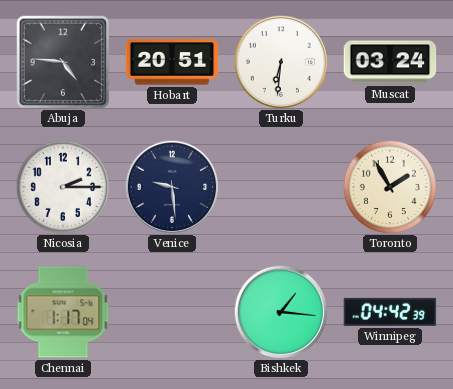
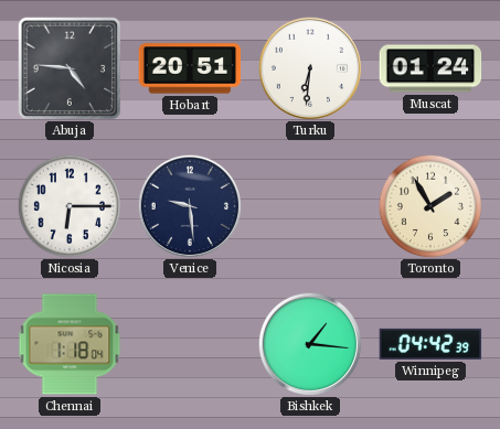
Muscat: 03:24 -> 01:24 (430, 68)
Nicosia: 2:15 -> 6:15 (70, 206)
Chennai: 1:17 -> 1:18 (70, 344)
